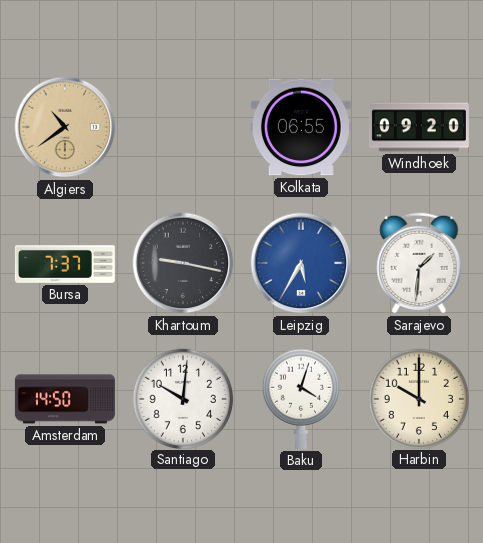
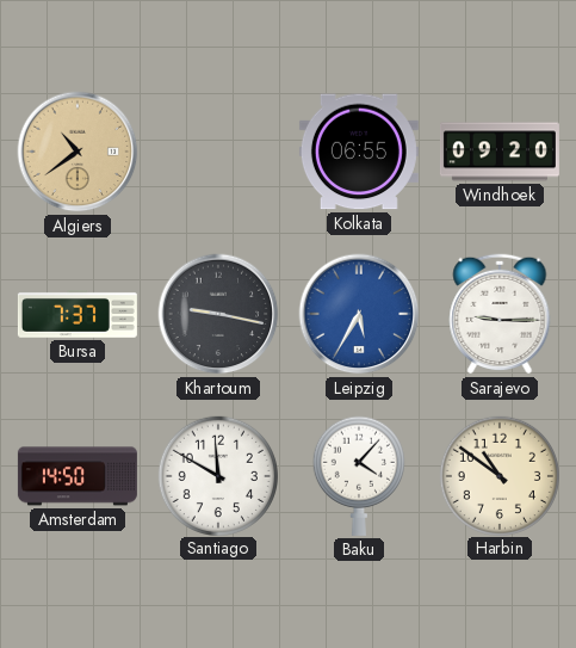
Sarajevo: 1:31 -> 9:15 (500, 314)
Santiago: 10:01 -> 11:50 (217, 475)
Baku: 4:03 -> 4:07 (359, 476)
Harbin: 10:00 -> 10:51 (498, 475)
